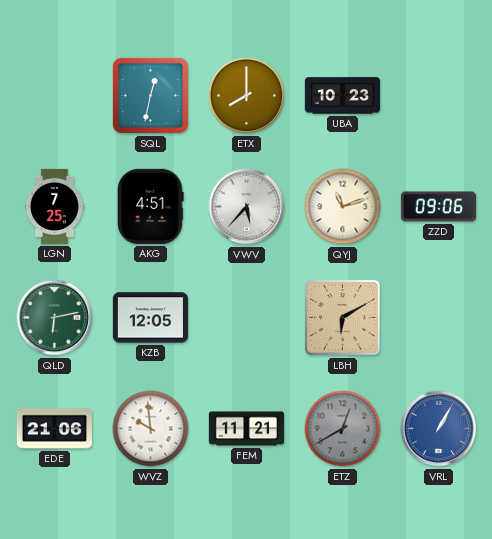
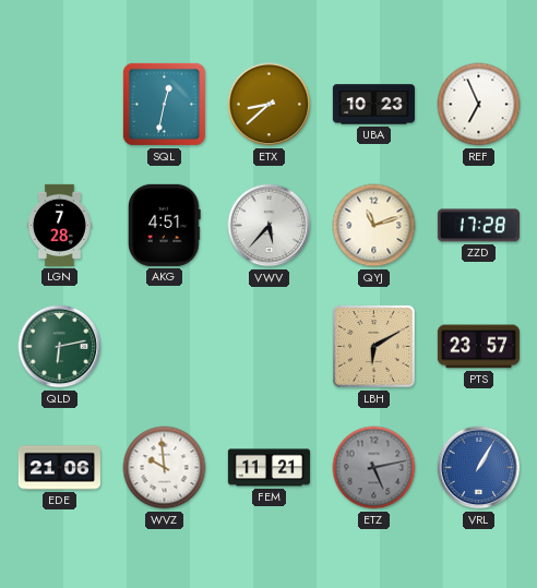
ETX: 8:00 -> 8:38 (270, 105)
REF: none -> 6:56 (479, 105)
LGN: 7:25 -> 7:28 (59, 225)
ZZD: 09:06 -> 17:28 (478, 226)
KZB: 12:05 -> none (150, 318)
PTS: none -> 23:57 (478, 347)
ETZ: 12:40 -> 5:13 (374, 468)
